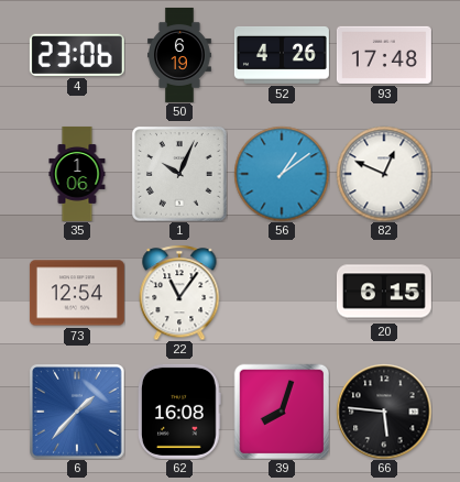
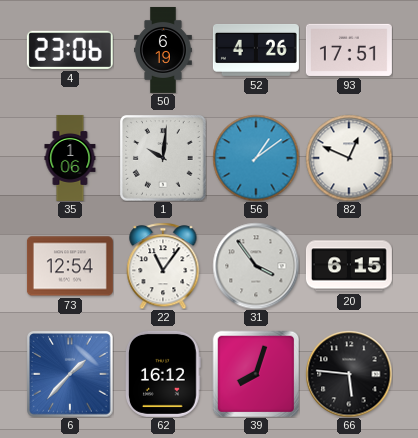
93: 17:48 -> 17:51 (349, 50)
1: 10:04 -> 10:01 (163, 158)
31: none -> 3:54 (256, 266)
62: 16:08 -> 16:12 (164, 374)
